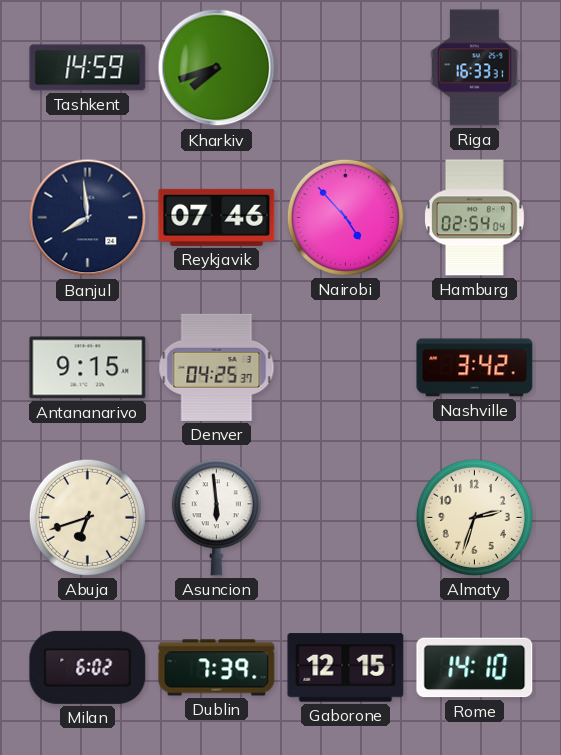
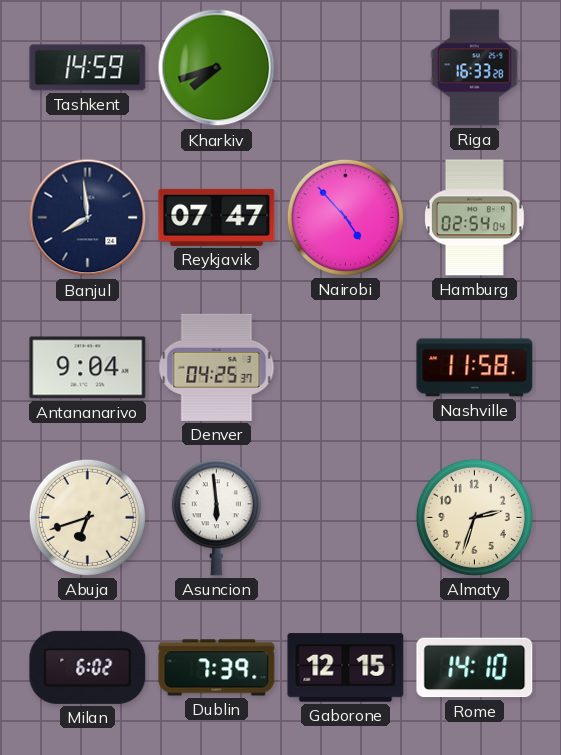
Riga: 16:33:31 -> 16:33:28 (475, 68)
Reykjavik: 07:46 -> 07:47 (217, 217)
Antananarivo: 9:15 -> 9:04 (88, 368)
Nashville: 3:42 -> 11:58 (475, 368)
